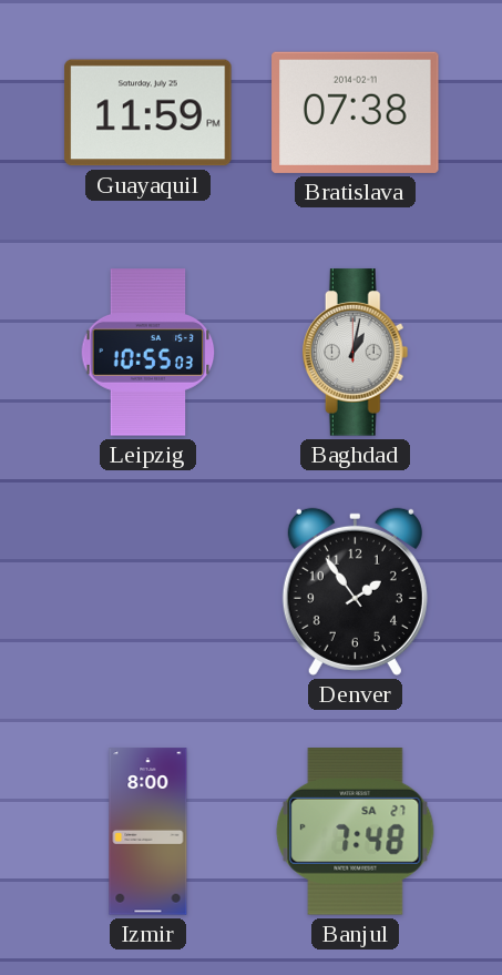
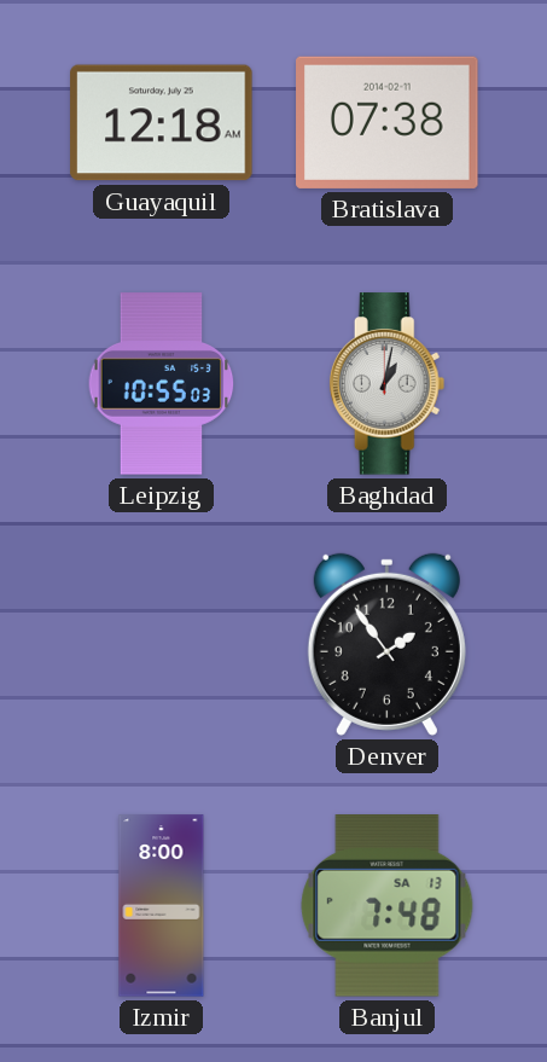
Guayaquil: 11:59 -> 12:18 (162, 123)
Banjul date: SA 27 -> SA 13 (388, 906)
